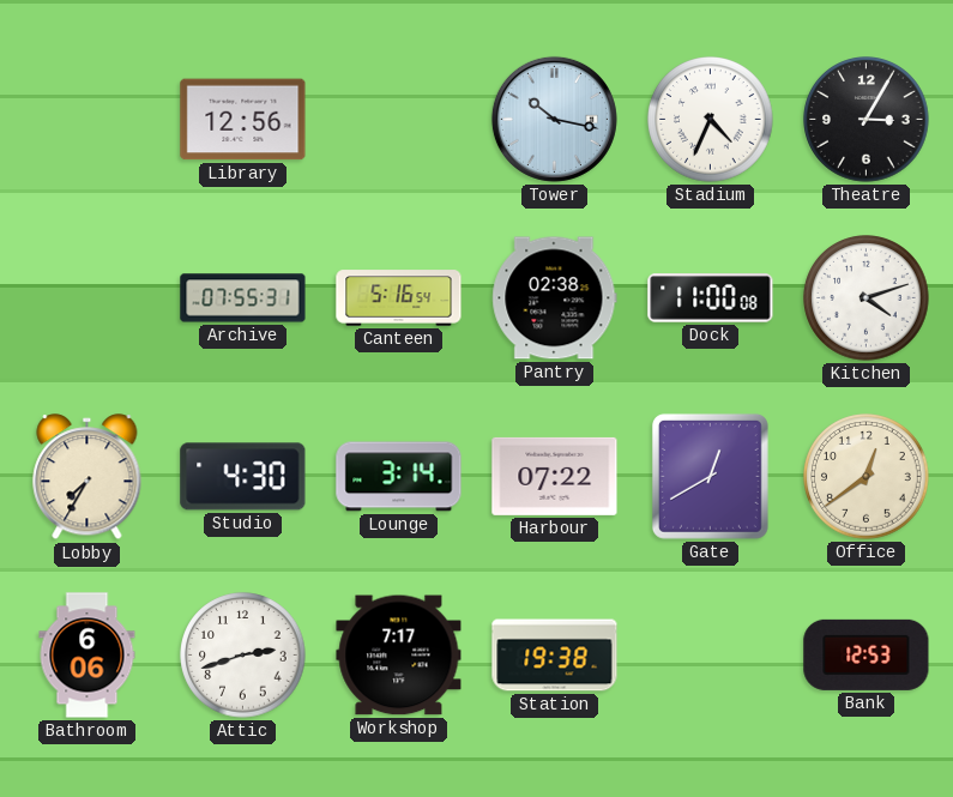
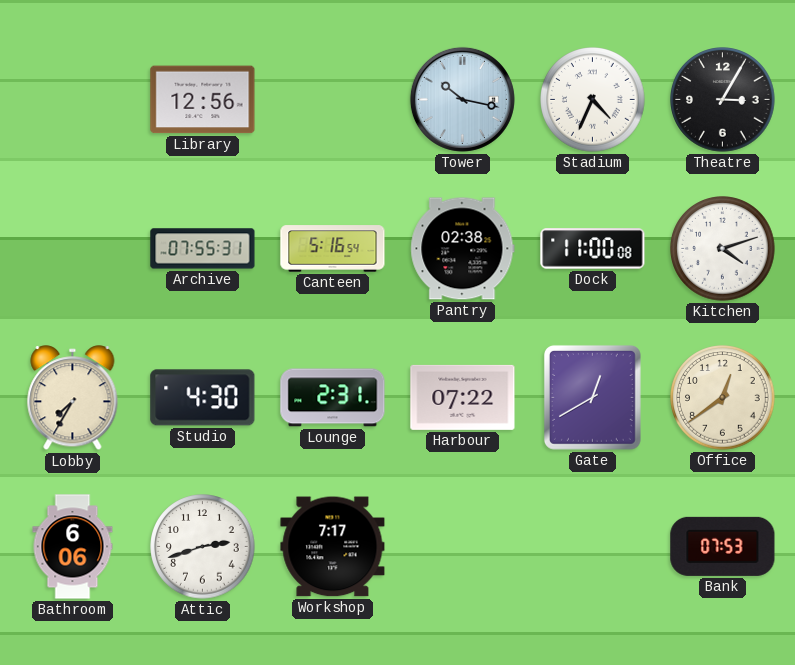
Lounge: 3:14 -> 2:31 (333, 398)
Station: 19:38 -> none (555, 656)
Bank: 12:53 -> 07:53 (723, 546)
